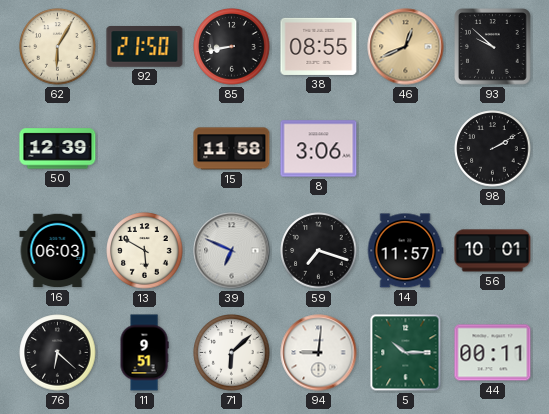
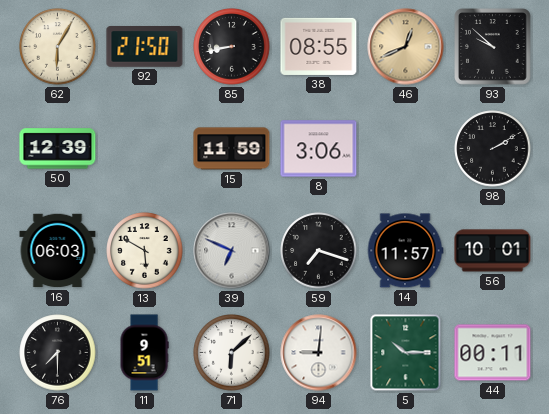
15: 11:58 -> 11:59 (232, 149)
76: 6:22 -> 7:30 (58, 353)
